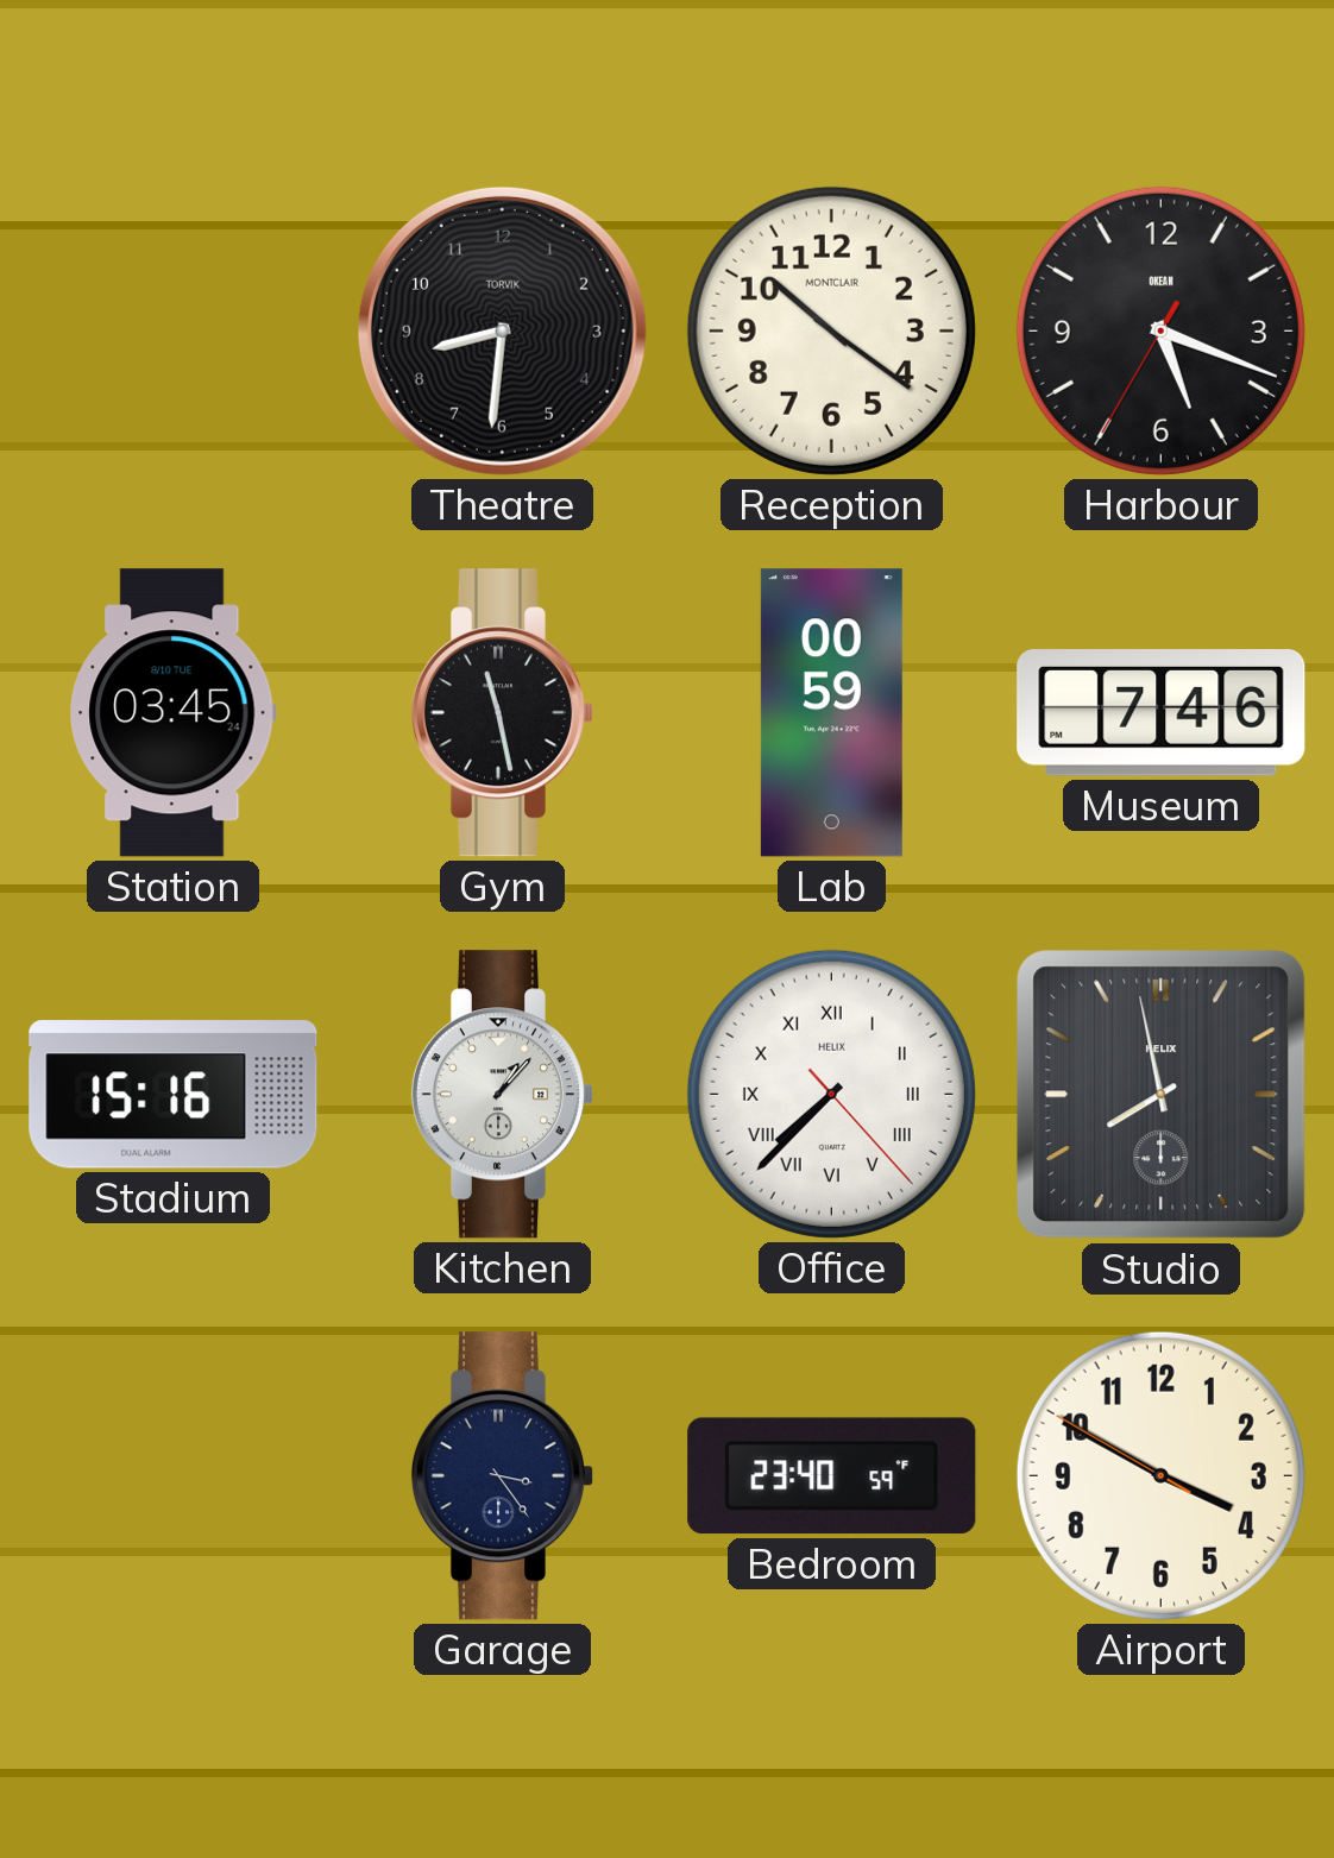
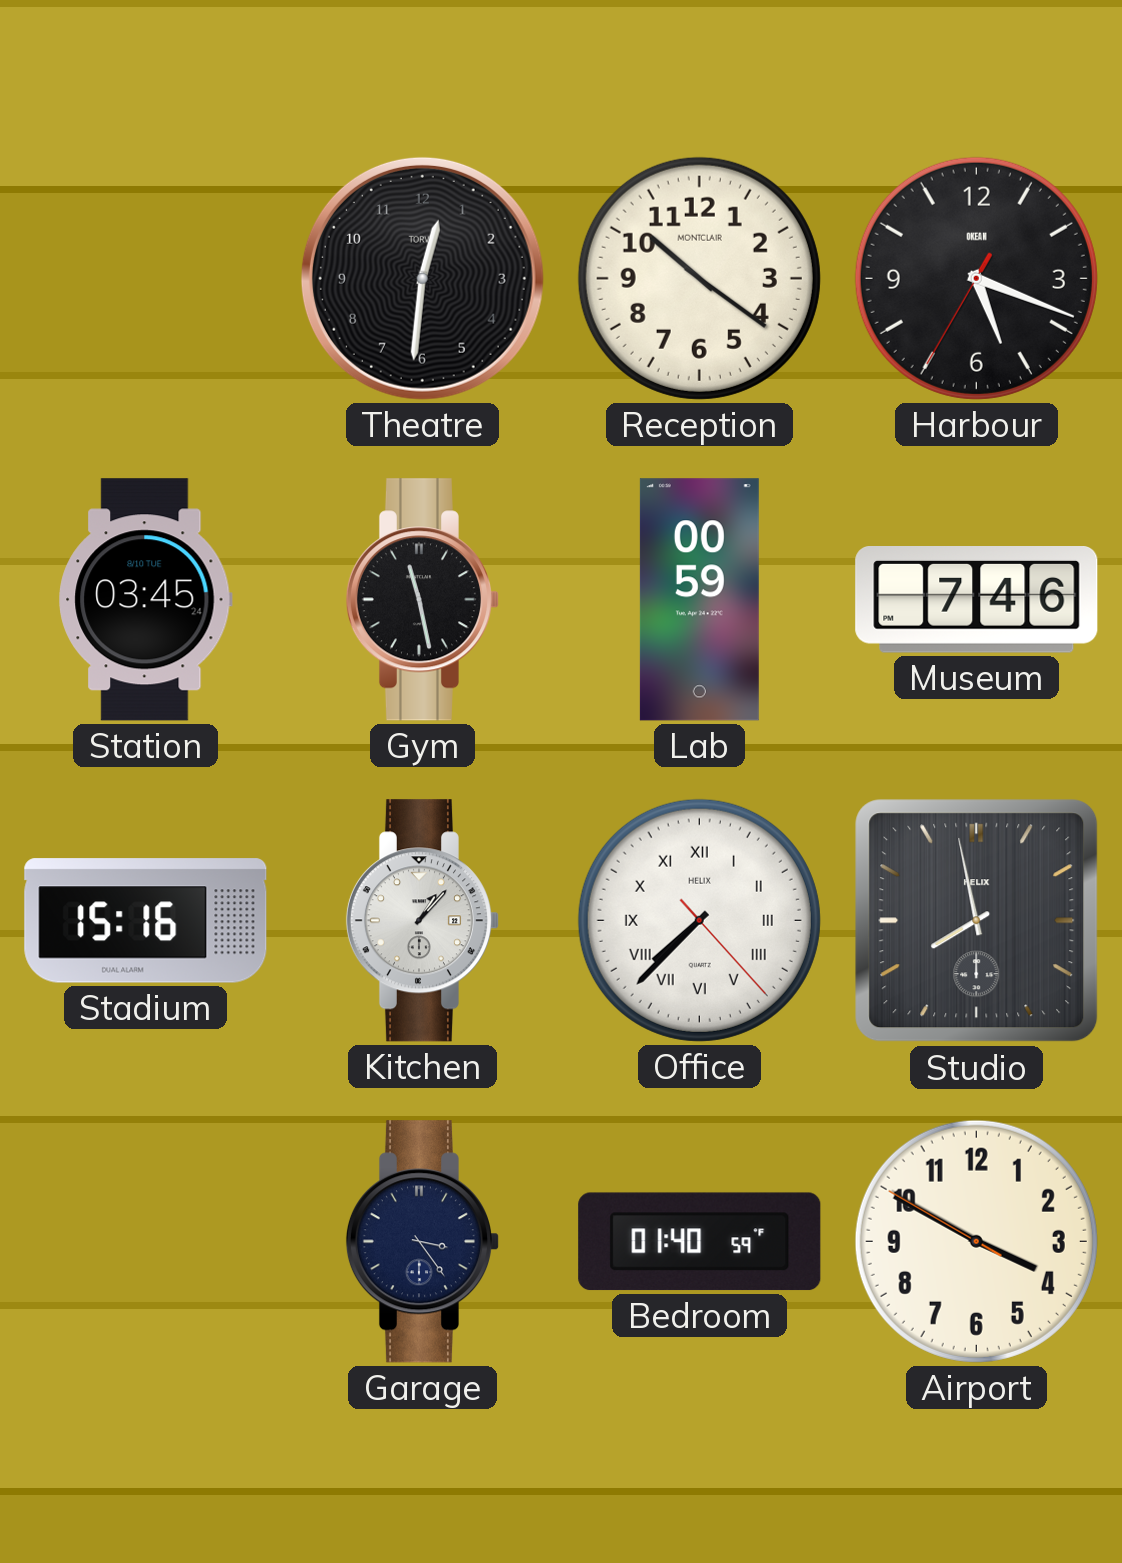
Theatre: 8:31 -> 12:31 (422, 278)
Bedroom: 23:40 -> 01:40 (700, 1242)
